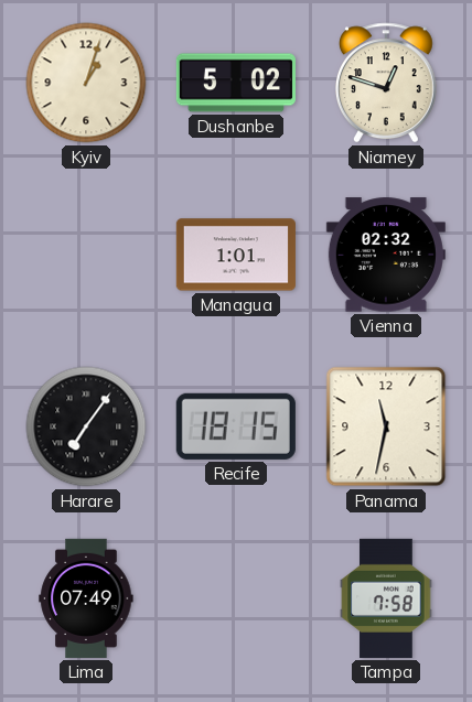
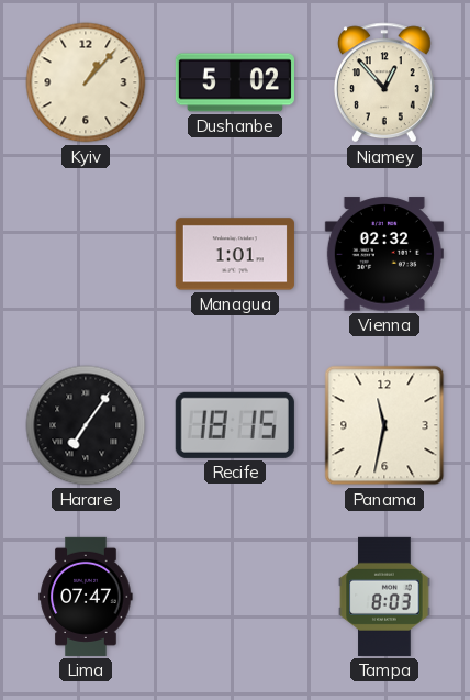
Kyiv: 1:03 -> 1:07 (86, 82)
Niamey: 12:48 -> 12:53 (384, 82)
Lima: 07:49 -> 07:47 (86, 597)
Tampa: 7:58 -> 8:03 (384, 597)
